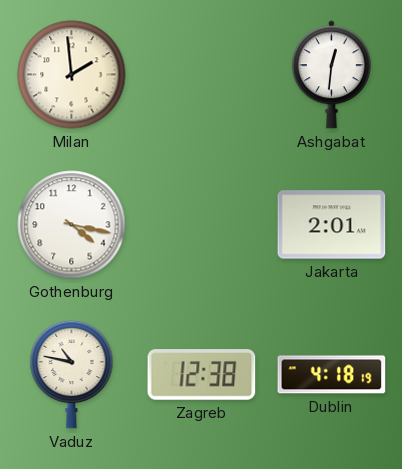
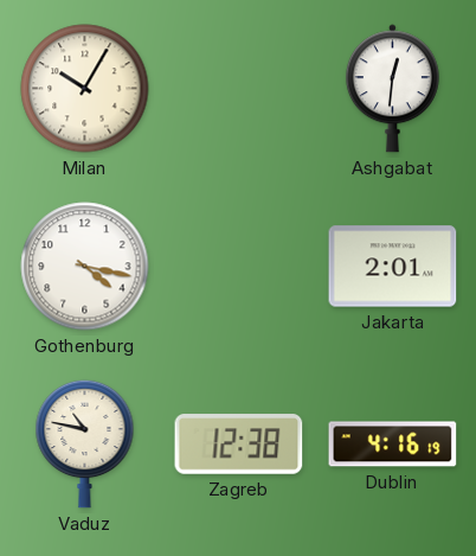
Milan: 1:59 -> 10:05 (85, 89)
Dublin: 4:18 -> 4:16 (393, 445)
